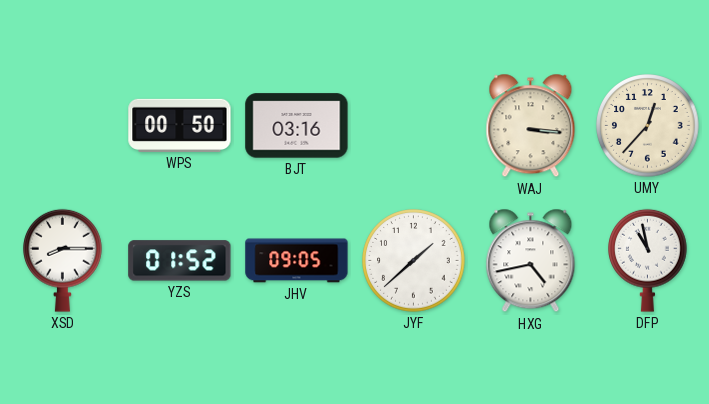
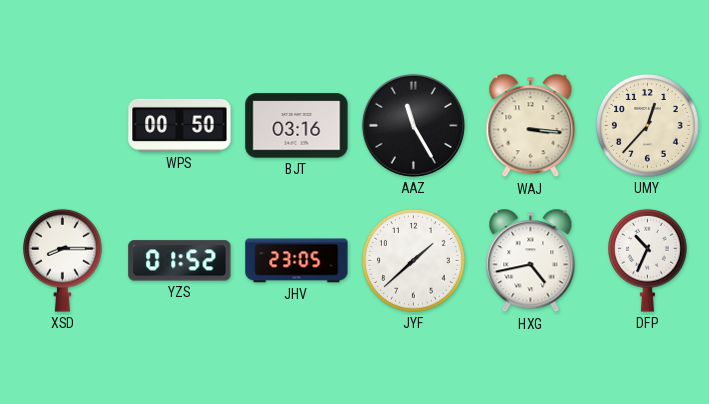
AAZ: none -> 11:25 (413, 125)
JHV: 09:05 -> 23:05 (297, 261)
DFP: 10:58 -> 10:34 (648, 260)
